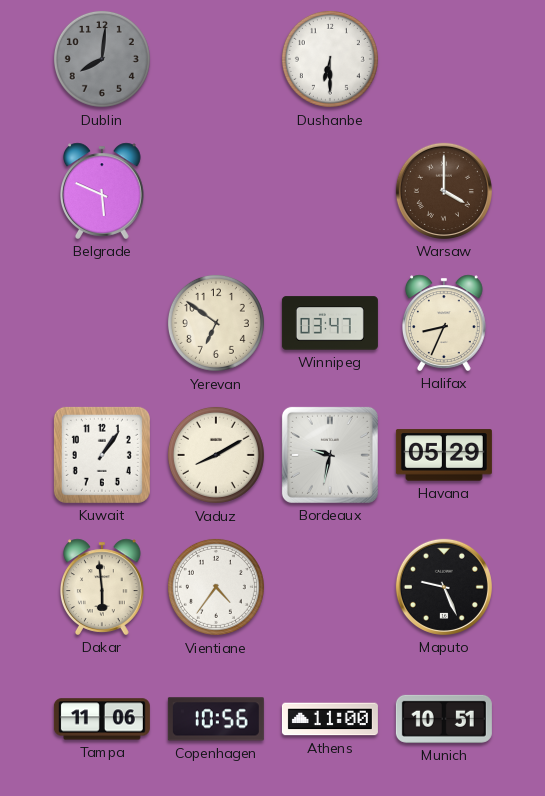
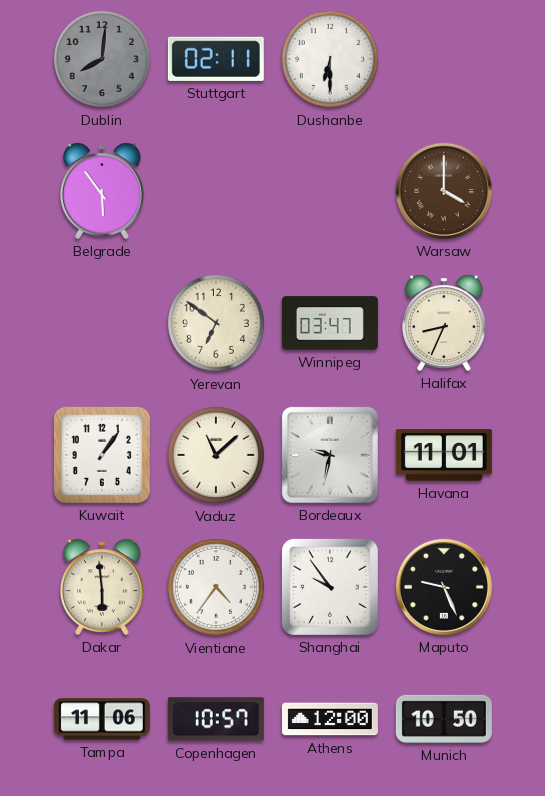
Stuttgart: none -> 02:11 (216, 59)
Belgrade: 5:49 -> 5:54 (103, 191)
Vaduz: 8:10 -> 11:08 (216, 455)
Havana: 05:29 -> 11:01 (444, 455)
Shanghai: none -> 9:54 (330, 587)
Copenhagen: 10:56 -> 10:57 (216, 719)
Athens: 11:00 -> 12:00 (330, 719)
Munich: 10:51 -> 10:50 (444, 719)
